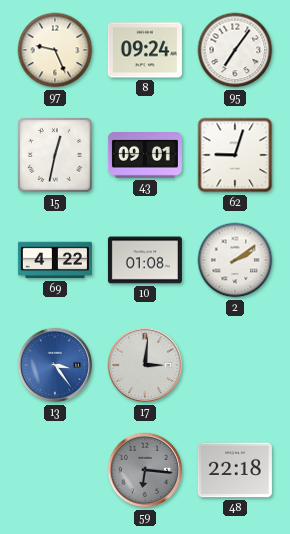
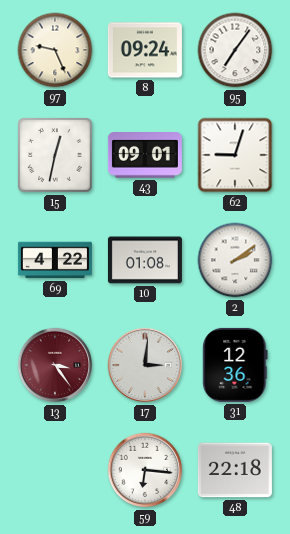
13 dial: blue -> burgundy (55, 365)
31: none -> 12:36 (235, 365)
59 dial: grey -> white (145, 470)
